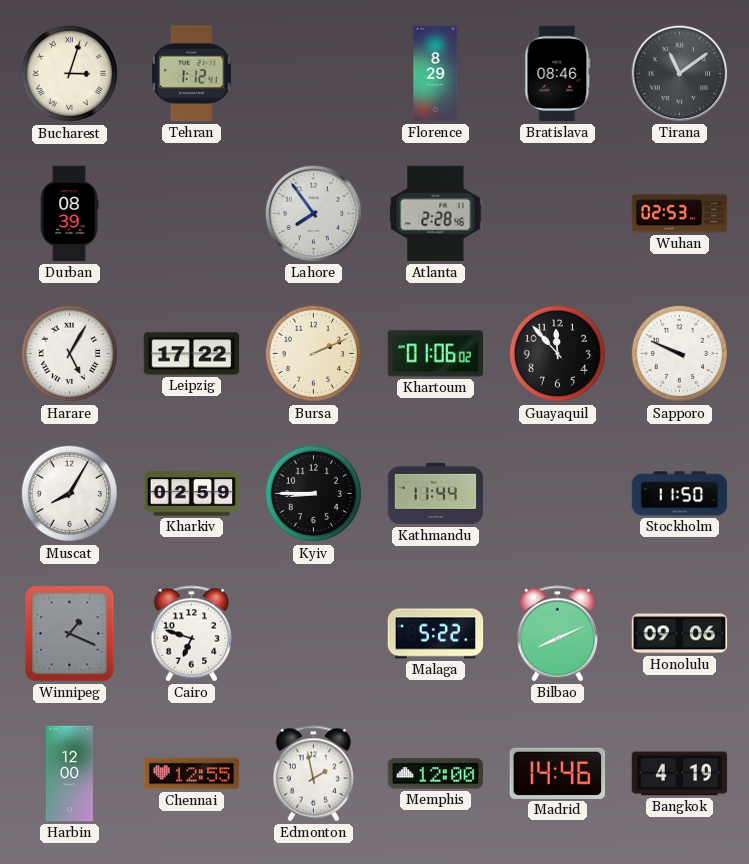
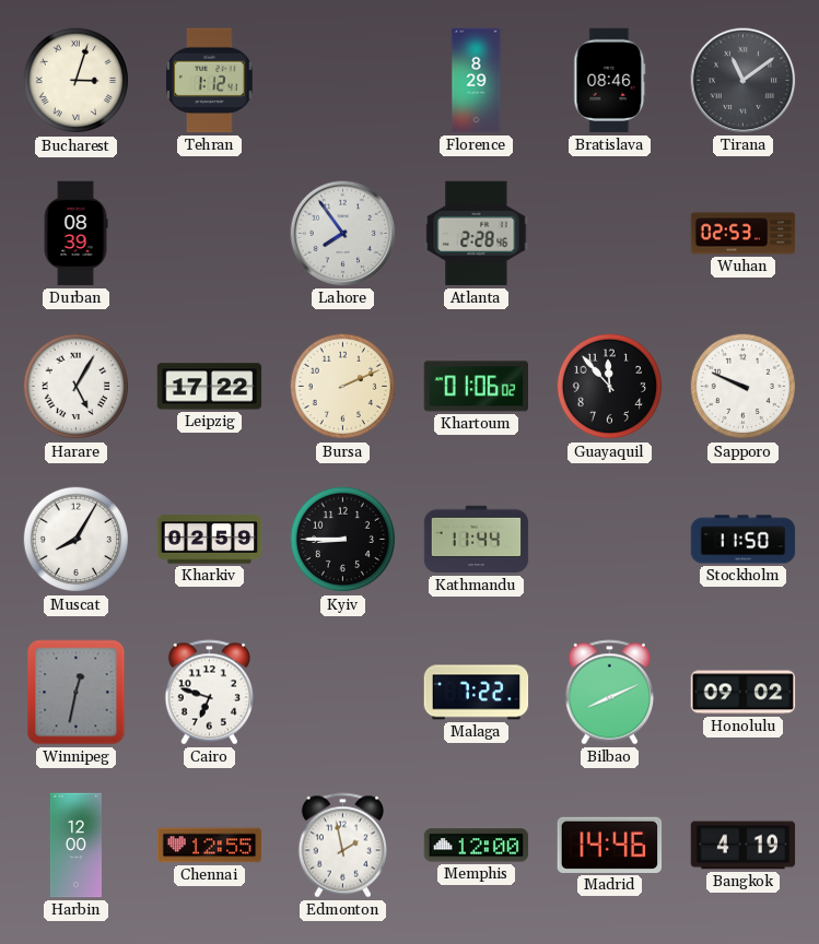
Winnipeg: 1:19 -> 12:32 (77, 693)
Malaga: 5:22 -> 7:22 (477, 693)
Honolulu: 09:06 -> 09:02 (744, 693)
